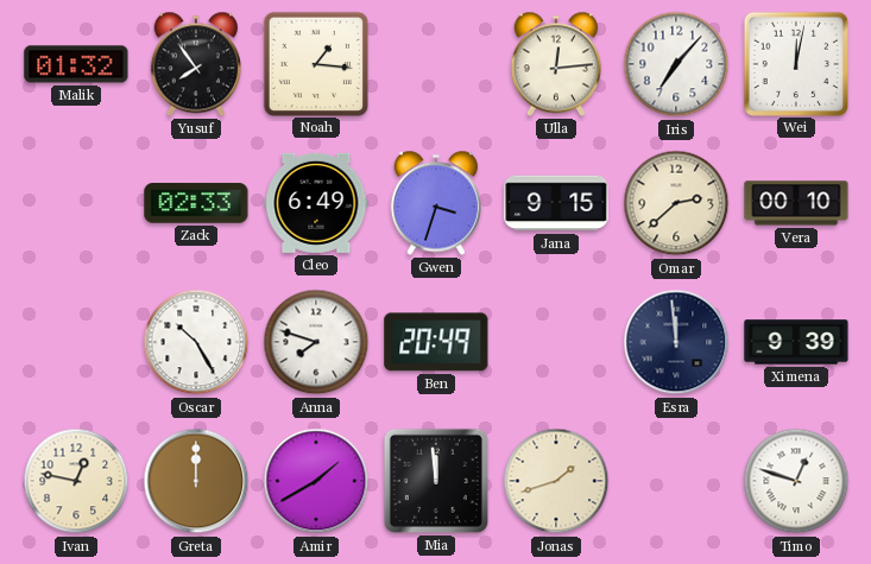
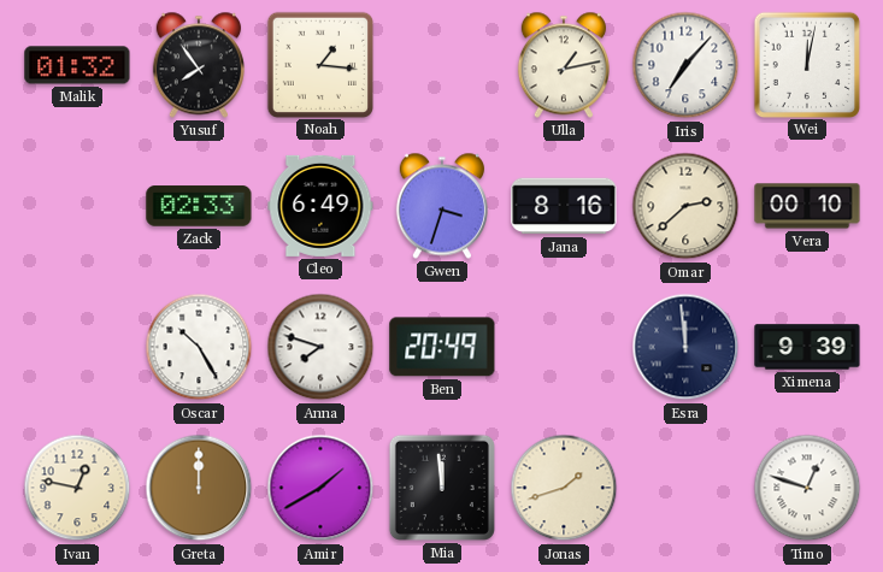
Ulla: 12:14 -> 1:13 (564, 65)
Jana: 9:15 -> 8:16 (564, 206)
